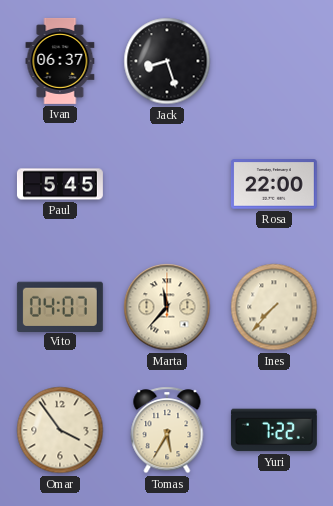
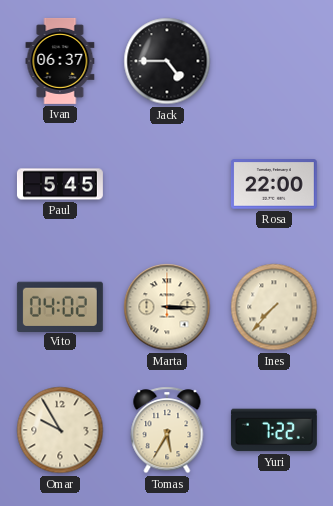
Jack: 8:27 -> 4:45 (167, 61)
Vito: 04:07 -> 04:02 (60, 306)
Marta: 11:37 -> 3:15 (167, 307)
Omar: 3:54 -> 9:55 (60, 430)
